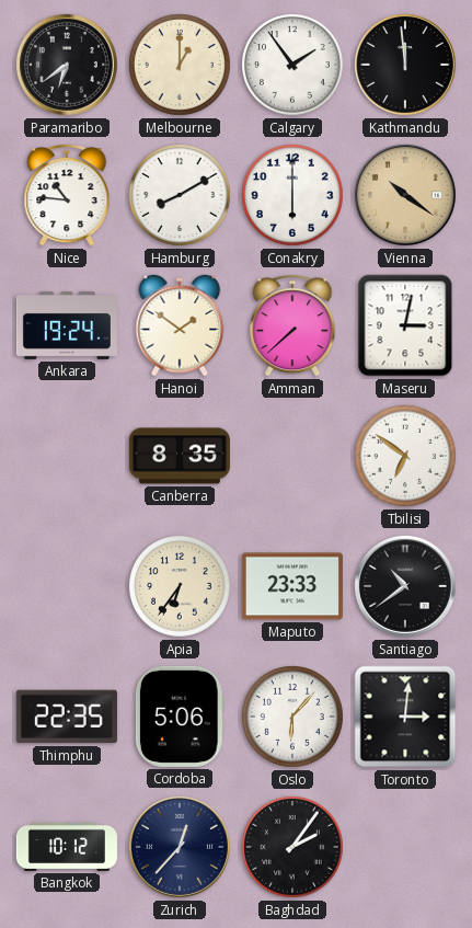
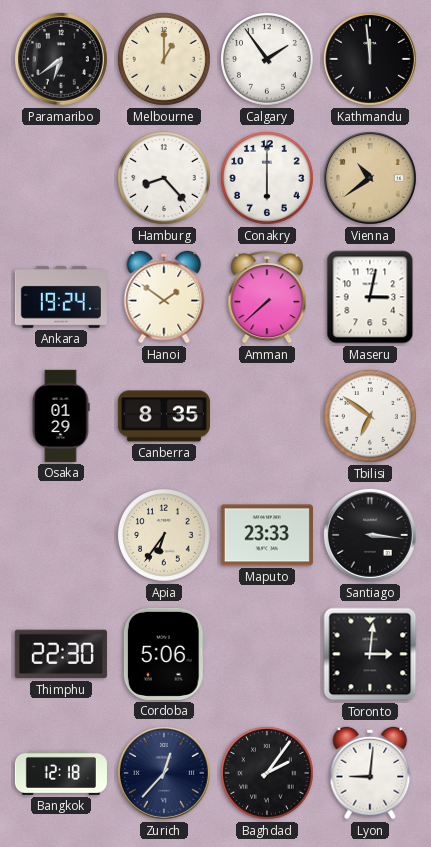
Nice: 10:46 -> none (67, 195)
Hamburg: 8:10 -> 8:23 (165, 179)
Vienna: 10:21 -> 10:39 (370, 178)
Osaka: none -> 01:29 (61, 416)
Santiago: 10:39 -> 3:16 (370, 535)
Thimphu: 22:35 -> 22:30 (61, 654)
Oslo: 6:07 -> none (293, 718)
Bangkok: 10:12 -> 12:18 (61, 773)
Lyon: none -> 9:01 (370, 773)
